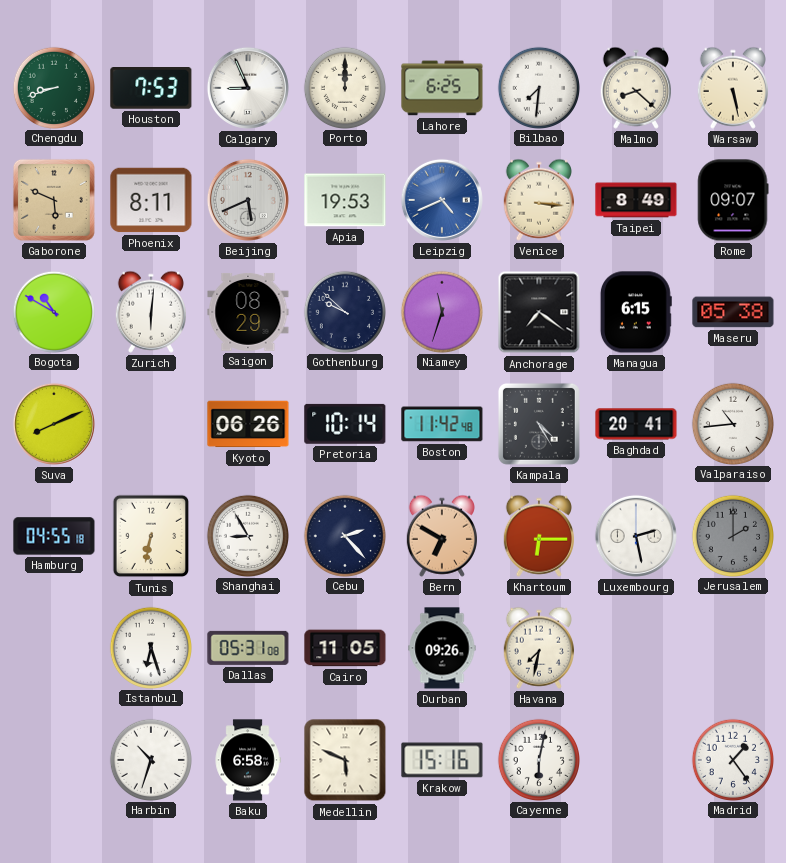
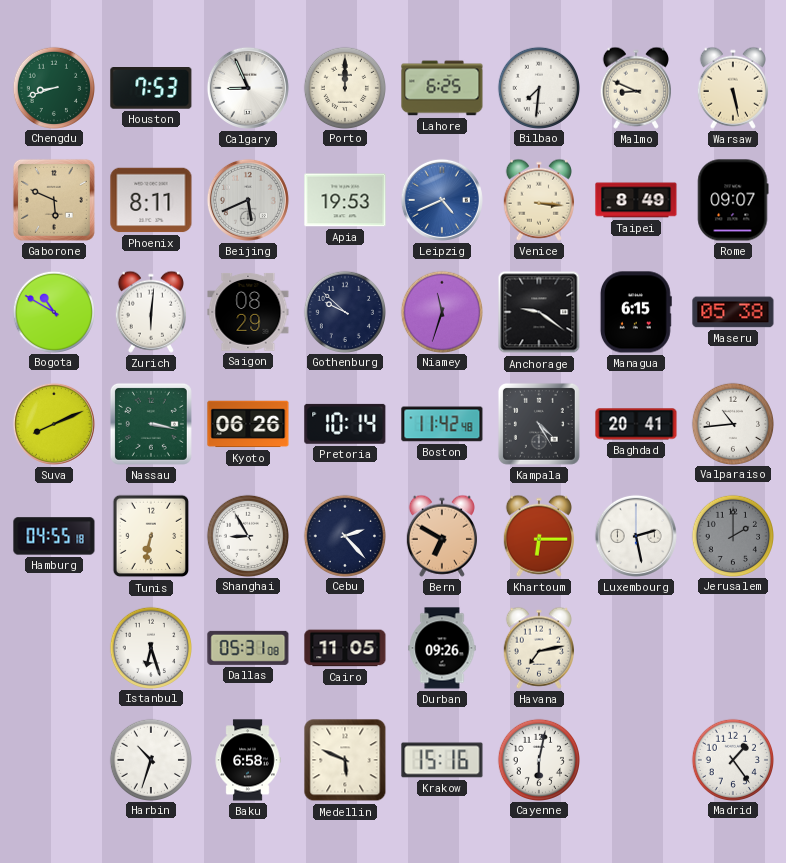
Malmo: 8:22 -> 8:49 (636, 88)
Anchorage: 7:21 -> 9:21 (539, 312)
Nassau: none -> 3:17 (151, 424)
Havana: 7:32 -> 7:13 (539, 648)
